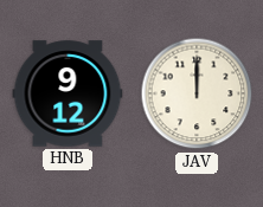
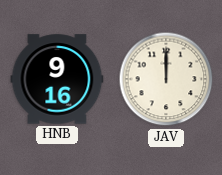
HNB: 9:12 -> 9:16 (57, 79)
